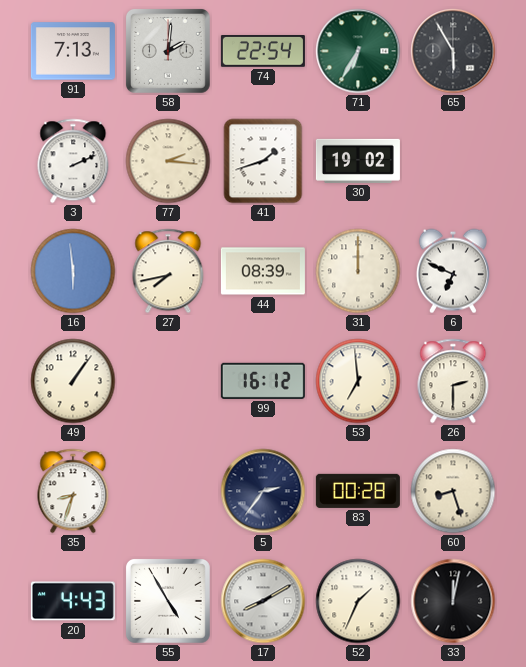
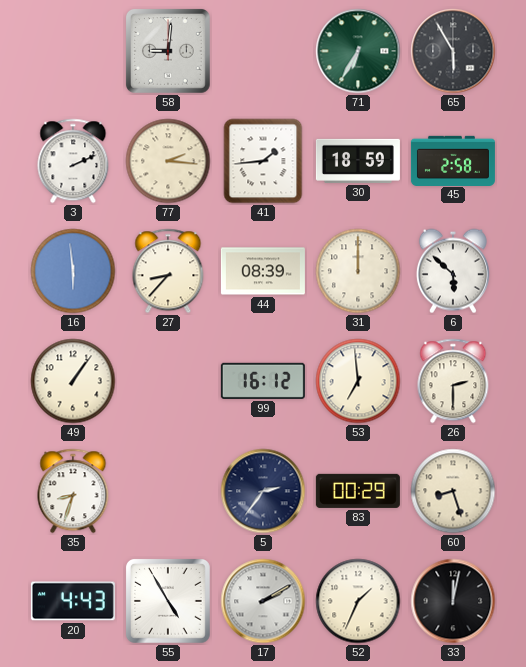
91: 7:13 -> none (73, 51)
58: 2:01 -> 9:01 (168, 51)
74: 22:54 -> none (263, 52)
41: 1:42 -> 1:44 (263, 161)
30: 19:02 -> 18:59 (358, 161)
45: none -> 2:58 (453, 160)
27: 7:43 -> 8:37 (168, 271)
6: 6:49 -> 5:52 (453, 271)
83: 00:28 -> 00:29 (358, 491)
17: 8:10 -> 2:10 (263, 601)
